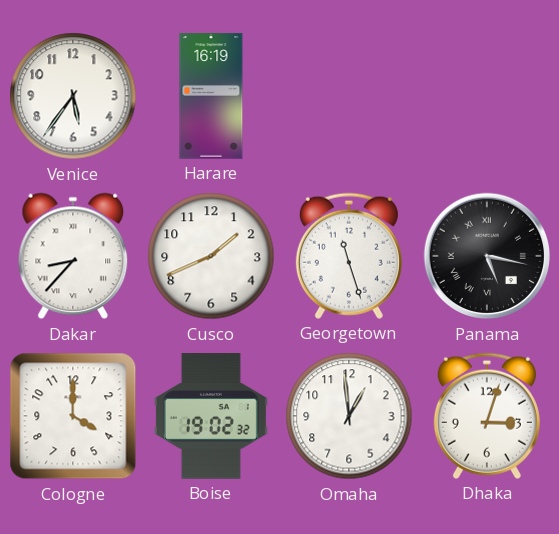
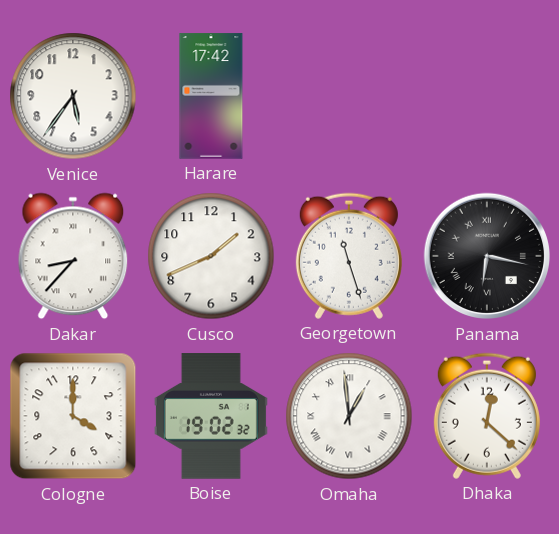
Harare: 16:19 -> 17:42 (211, 96)
Panama: 5:17 -> 6:17 (487, 256)
Omaha numerals: Arabic -> Roman (349, 416)
Dhaka: 3:03 -> 12:22 (487, 416)
